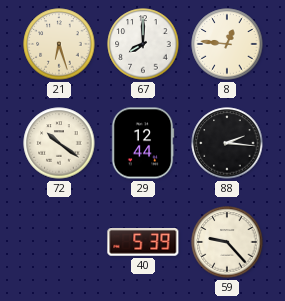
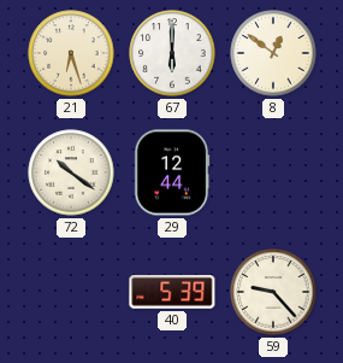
67: 8:00 -> 6:00 (172, 53)
8: 12:46 -> 12:51 (273, 53)
88: 2:16 -> none (227, 143)
